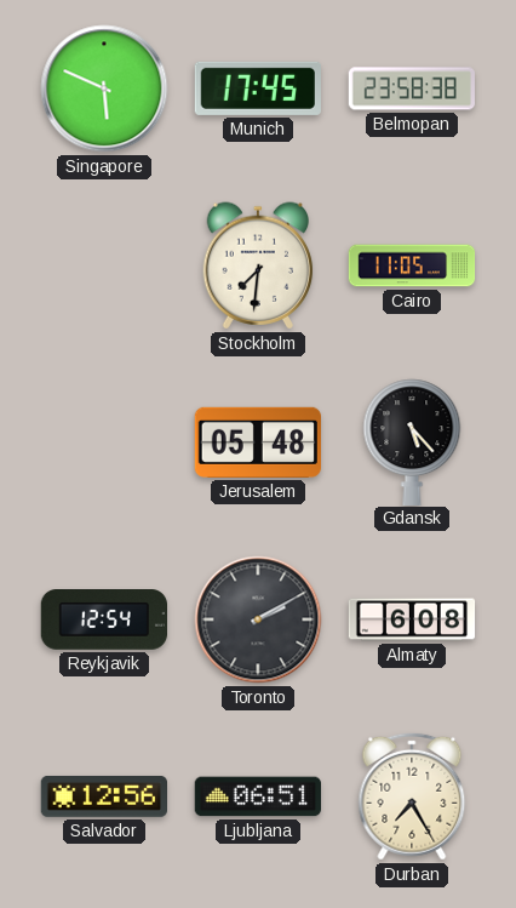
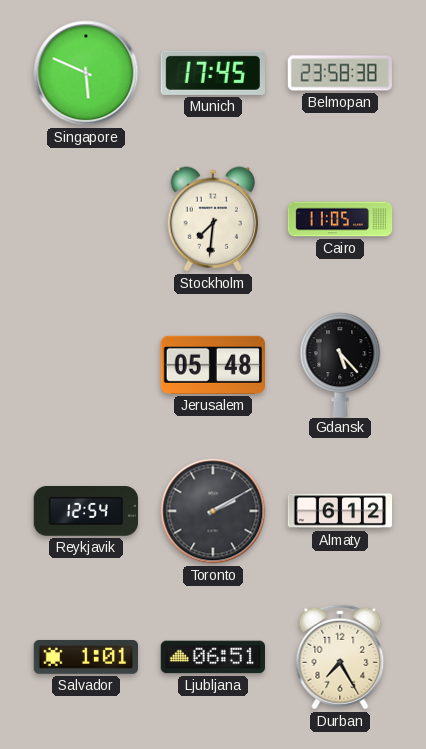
Almaty: 6:08 -> 6:12 (340, 511)
Salvador: 12:56 -> 1:01 (85, 657)
